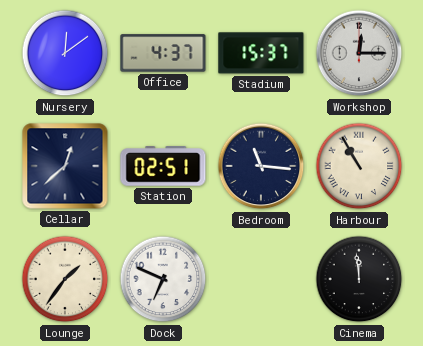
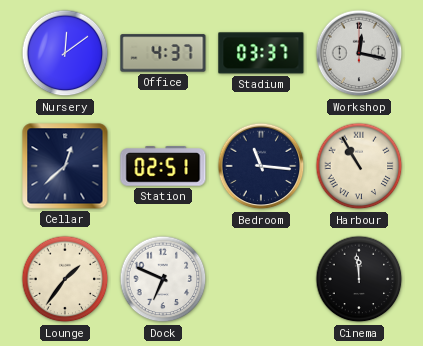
Stadium: 15:37 -> 03:37 (261, 53)
Workshop: 12:15 -> 12:17 (359, 53)
